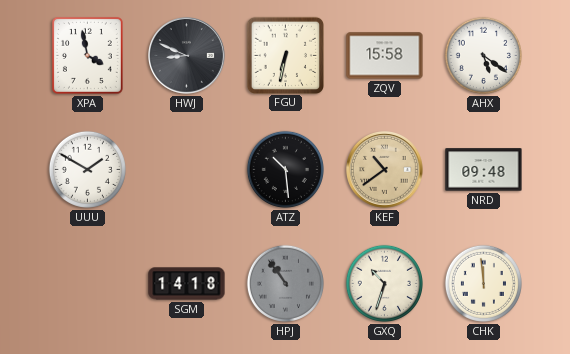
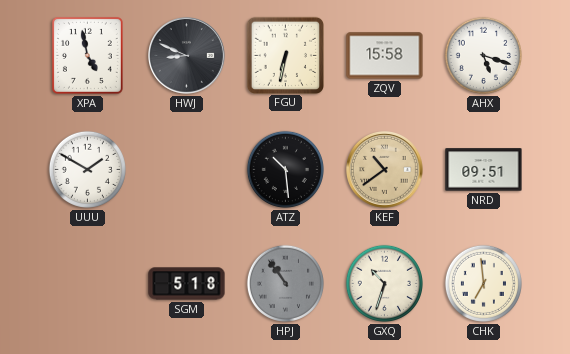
XPA: 3:58 -> 4:58 (87, 55)
AHX: 5:21 -> 5:18 (483, 55)
NRD: 09:48 -> 09:51 (484, 170)
SGM: 14:18 -> 5:18 (187, 284)
CHK: 11:59 -> 6:59 (483, 283)
